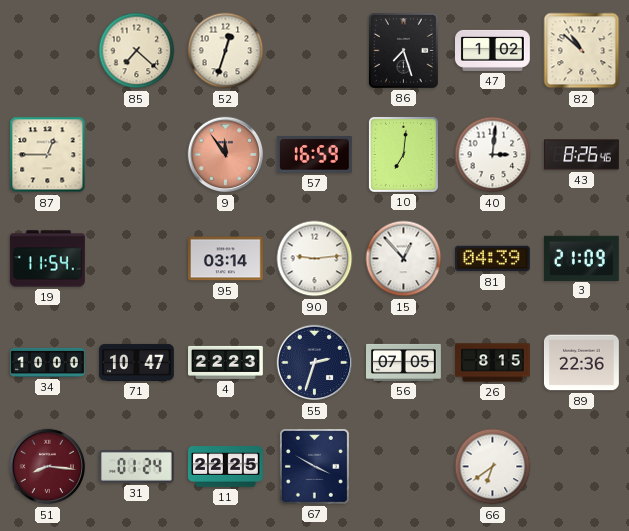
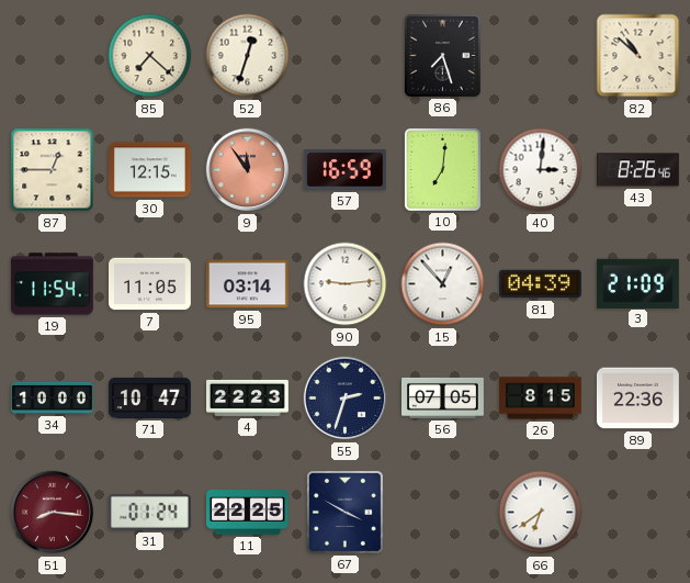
47: 1:02 -> none (493, 50)
30: none -> 12:15 (150, 170)
7: none -> 11:05 (150, 284)
